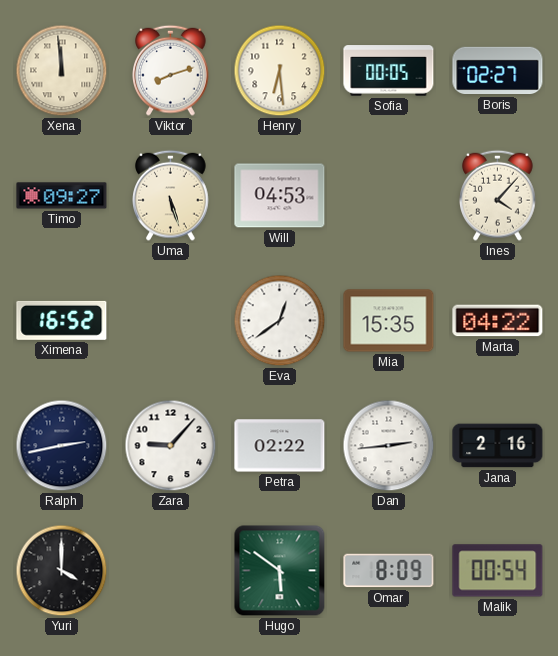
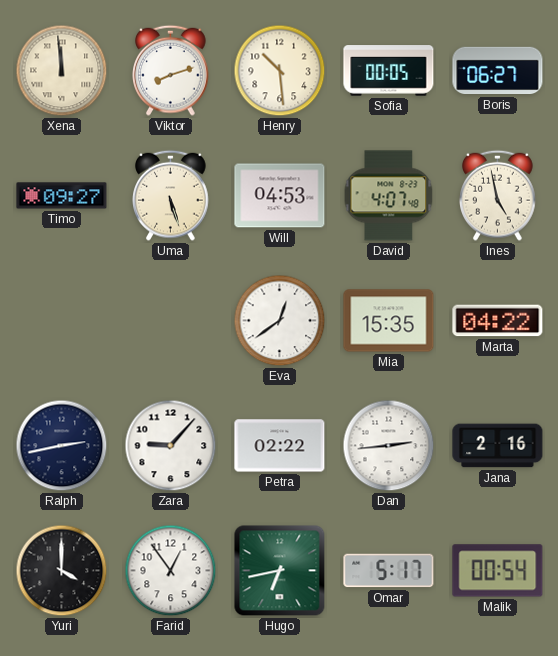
Henry: 6:29 -> 10:29 (280, 71)
Boris: 02:27 -> 06:27 (498, 71)
David: none -> 4:07 (389, 196)
Ines: 4:07 -> 4:58 (498, 195)
Ximena: 16:52 -> none (62, 320)
Farid: none -> 12:54 (171, 571)
Hugo: 5:51 -> 6:43 (280, 571)
Omar: 8:09 -> 5:17 (389, 571)
